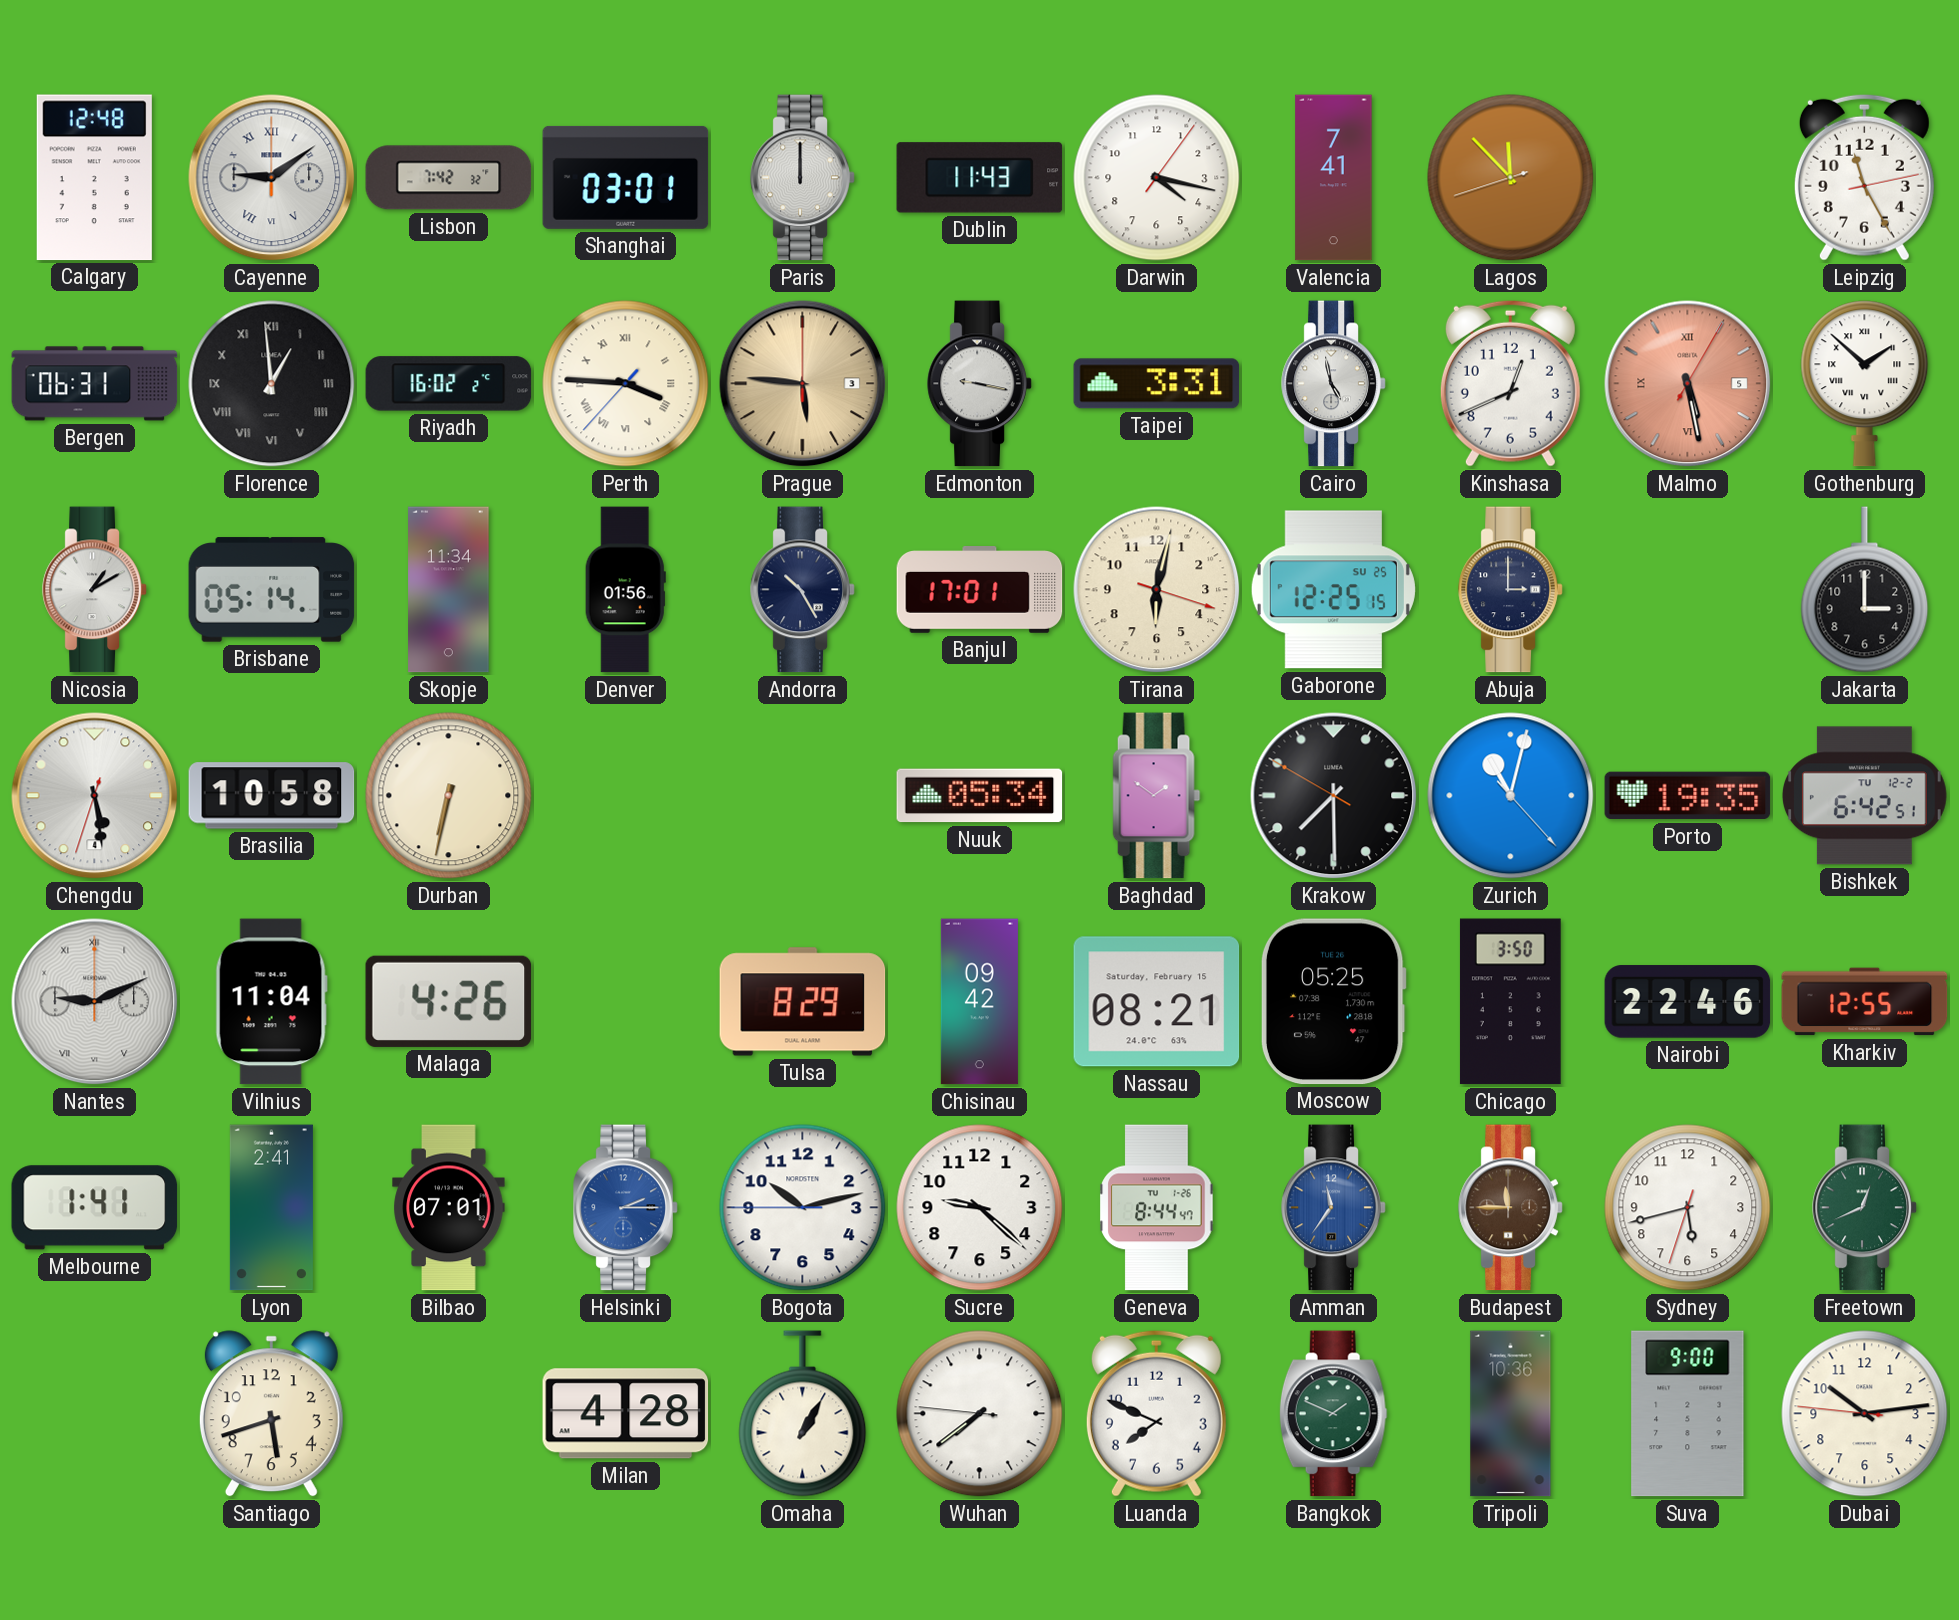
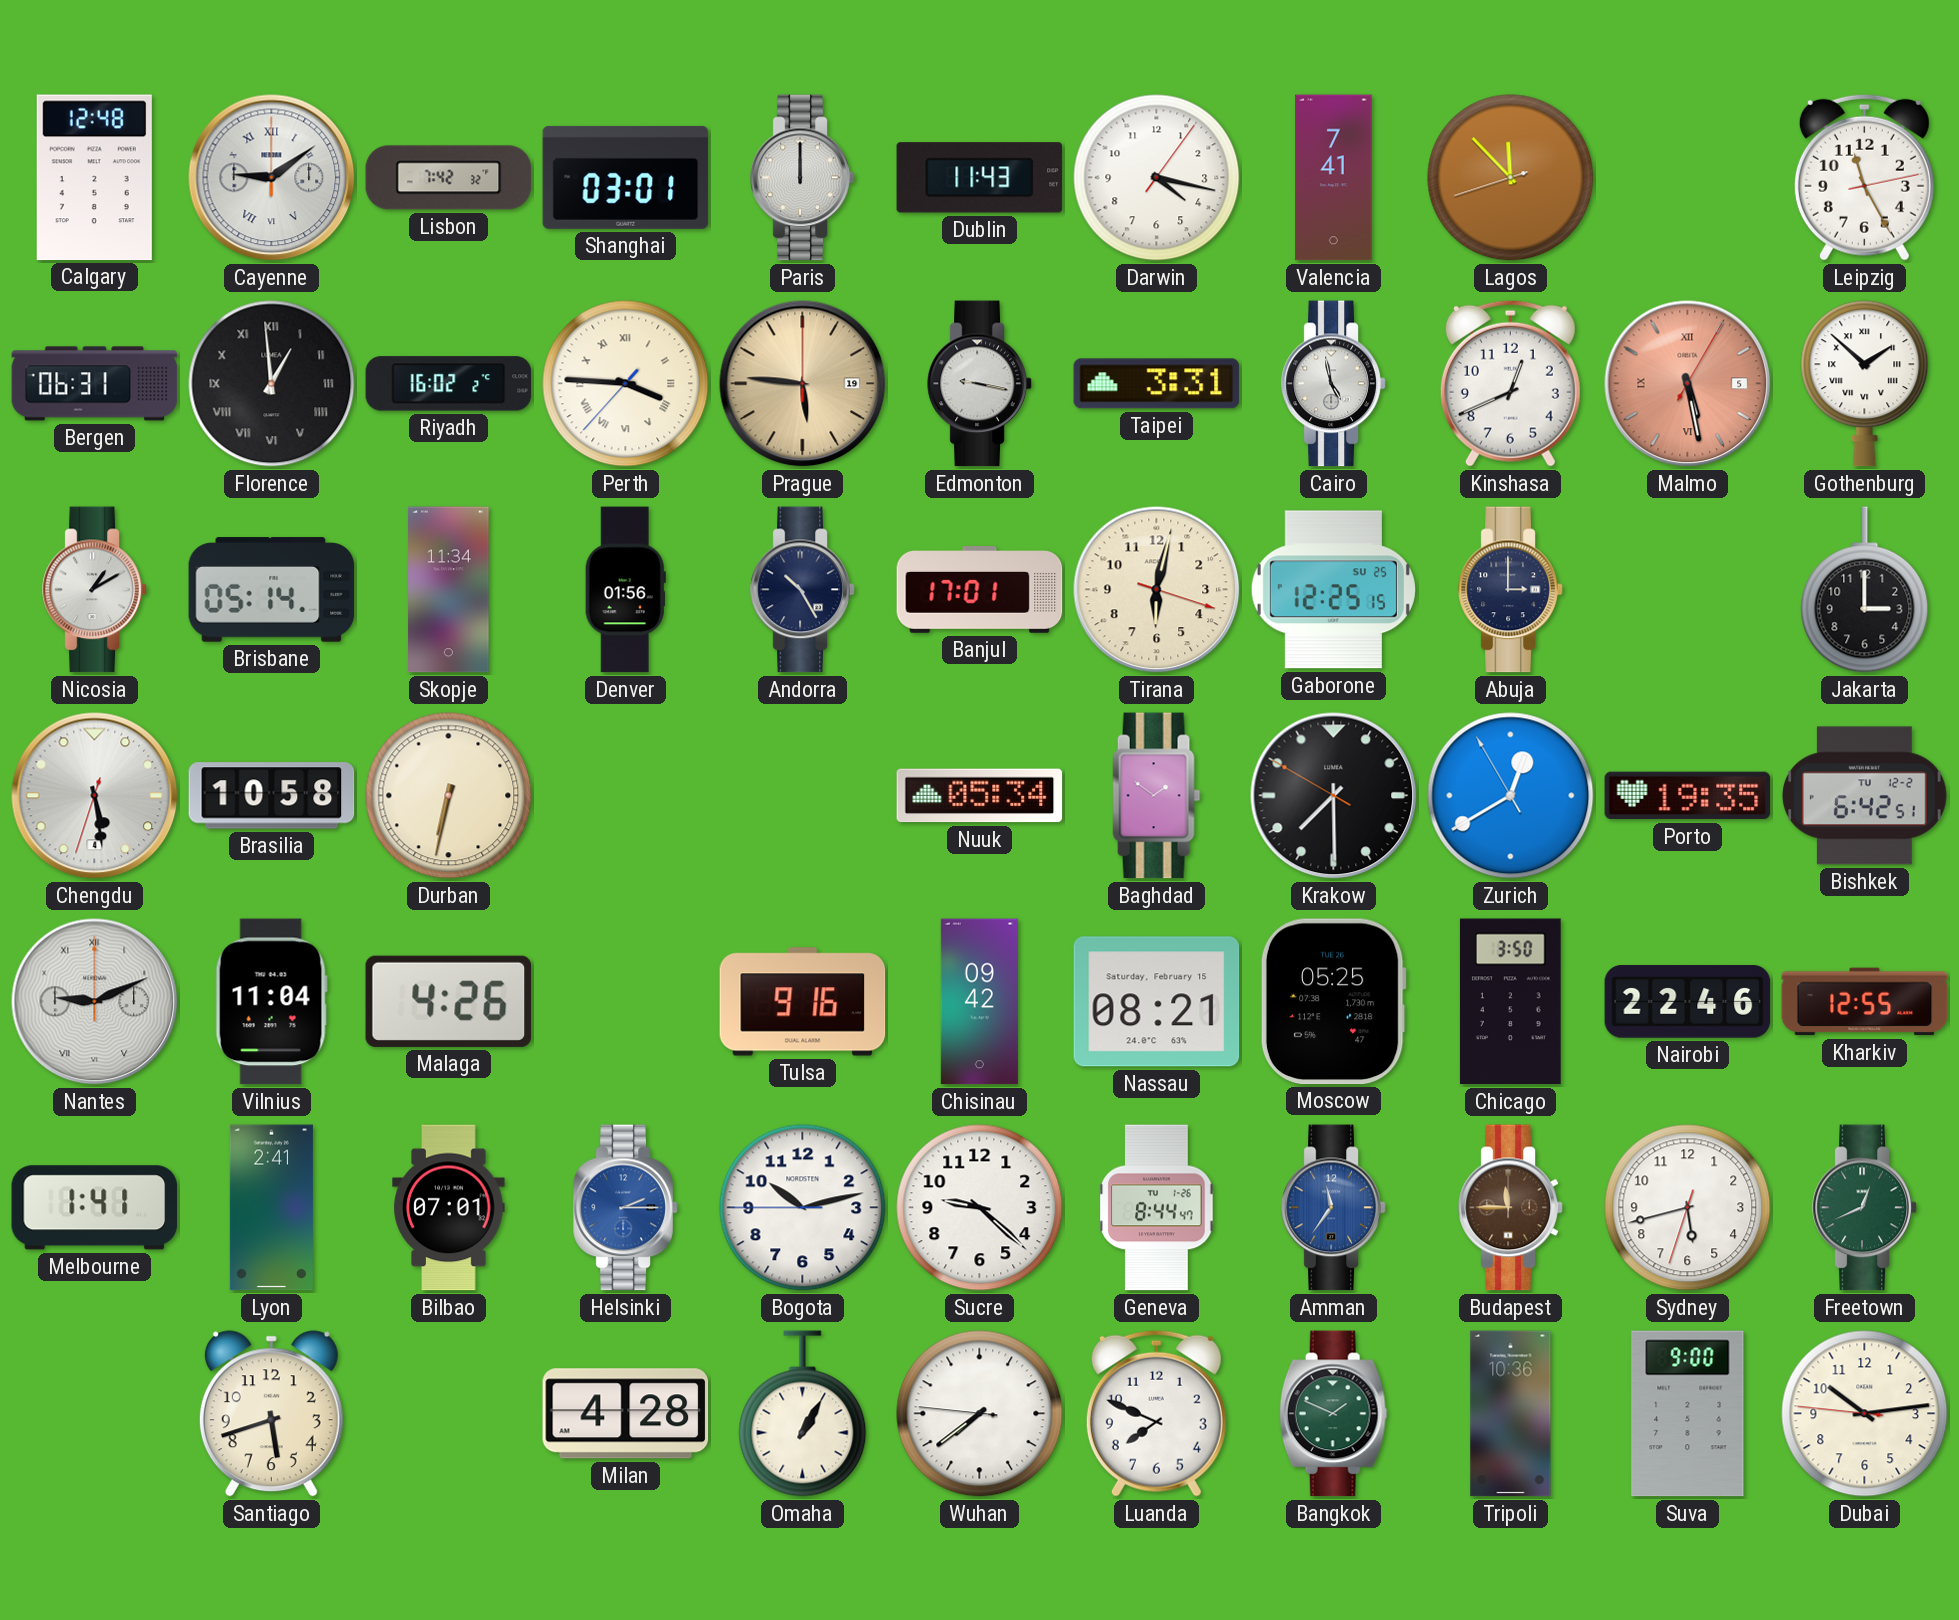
Prague date: 3 -> 19 (803, 384)
Zurich: 11:02 -> 12:39 (1511, 796)
Tulsa: 8:29 -> 9:16 (803, 1002)
